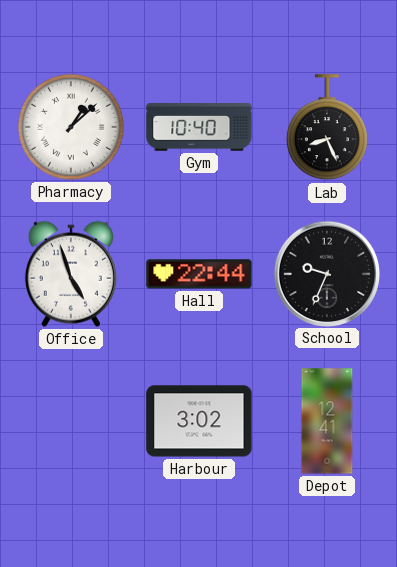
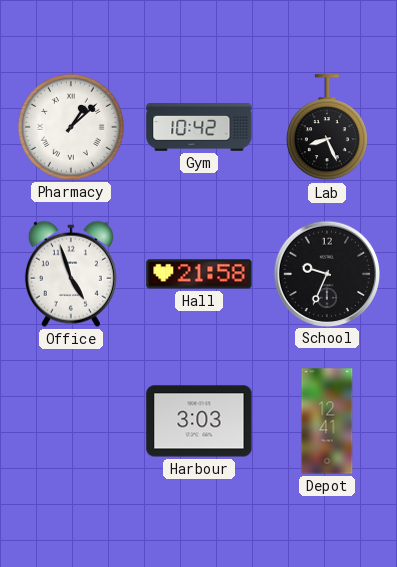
Gym: 10:40 -> 10:42 (199, 128)
Hall: 22:44 -> 21:58 (199, 274)
Harbour: 3:02 -> 3:03 (199, 421)
